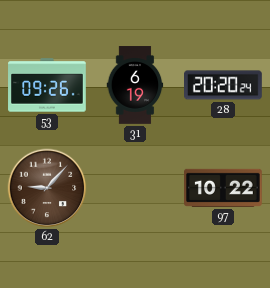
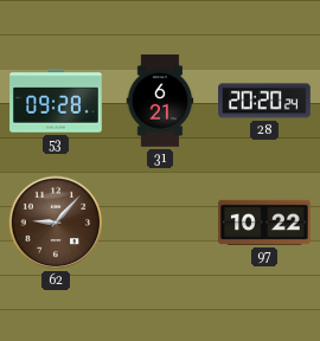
53: 09:26 -> 09:28 (56, 101)
31: 6:19 -> 6:21 (160, 101)
